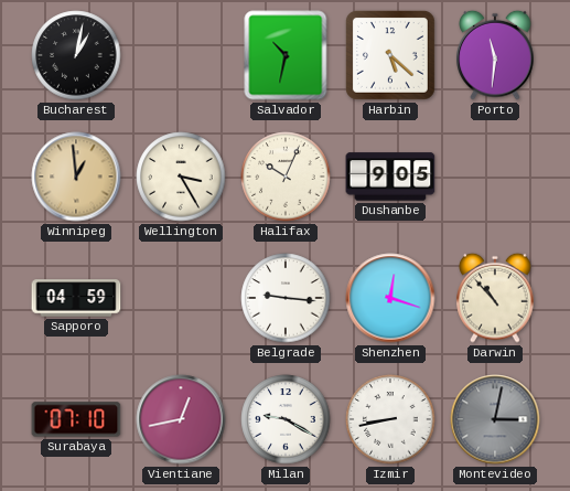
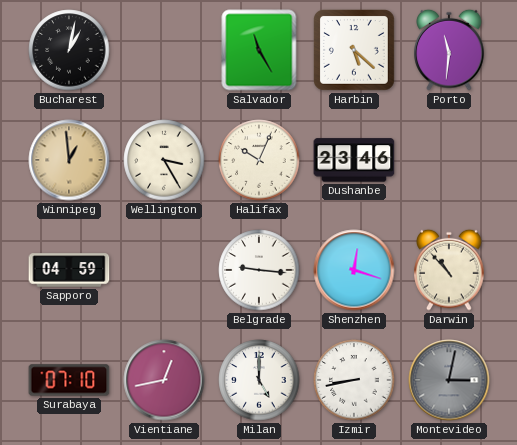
Salvador: 10:32 -> 11:25 (259, 50)
Dushanbe: 9:05 -> 23:46 (354, 160)
Milan: 9:20 -> 5:00 (259, 380)
